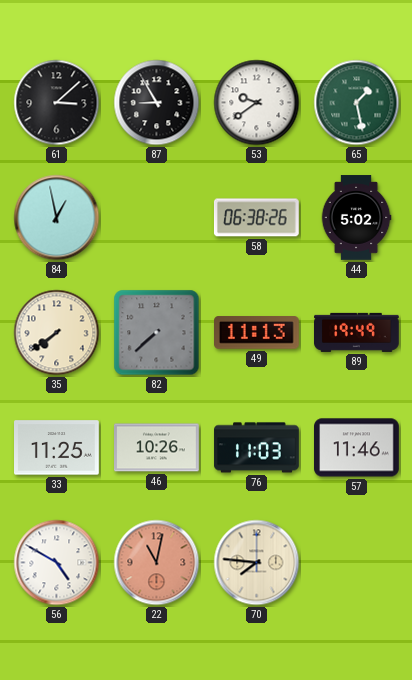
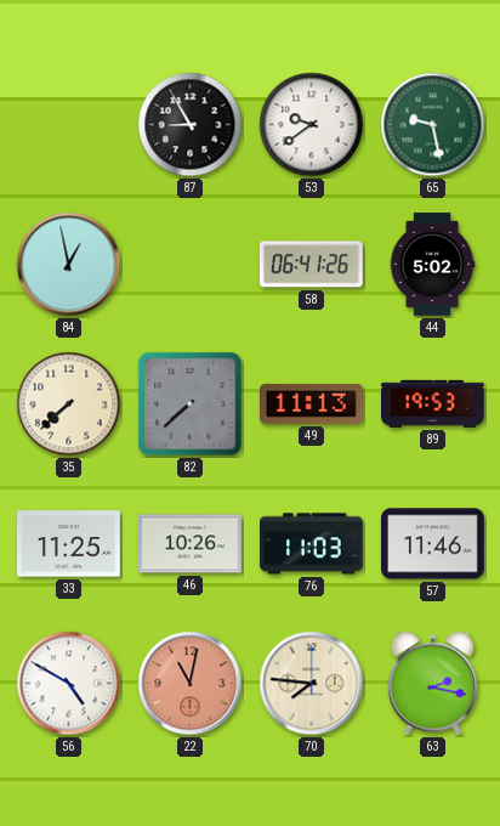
61: 3:08 -> none (57, 103)
65: 1:28 -> 9:28 (433, 125)
58: 06:38 -> 06:41 (311, 265)
35: 7:39 -> 7:38 (69, 404)
89: 19:49 -> 19:53 (433, 403)
63: none -> 2:17 (432, 684)
